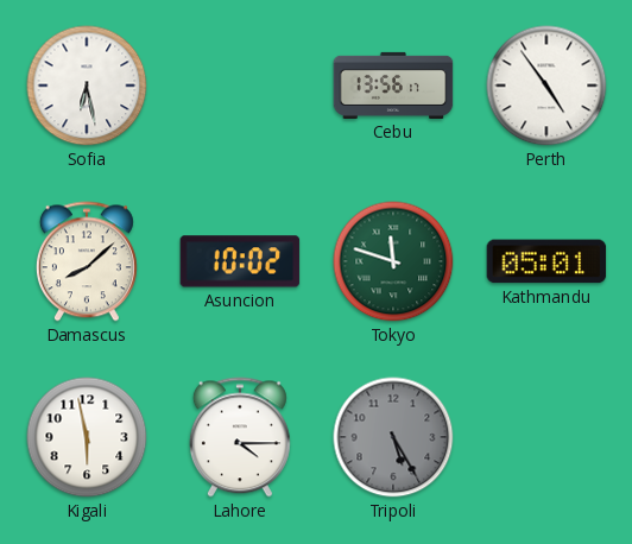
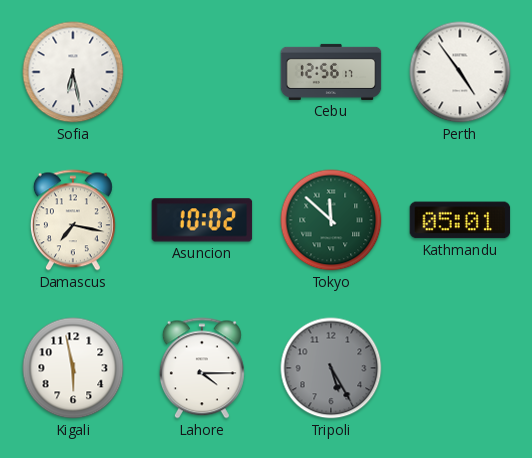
Cebu: 13:56 -> 12:56 (331, 72)
Damascus: 8:08 -> 7:17 (73, 220)
Tokyo: 11:48 -> 11:52 (331, 220)
